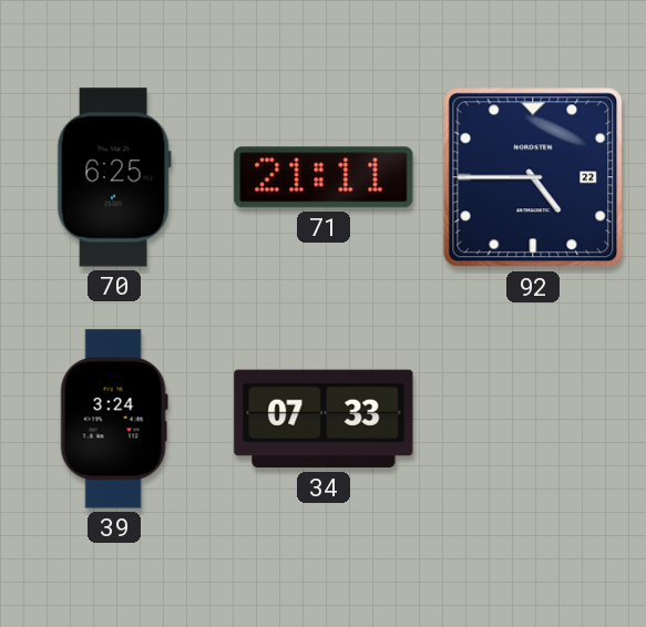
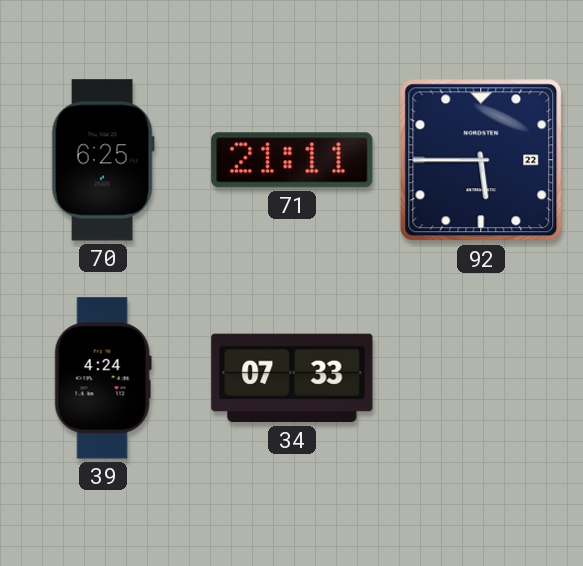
92: 4:45 -> 5:45 (481, 160)
39: 3:24 -> 4:24 (103, 378)
